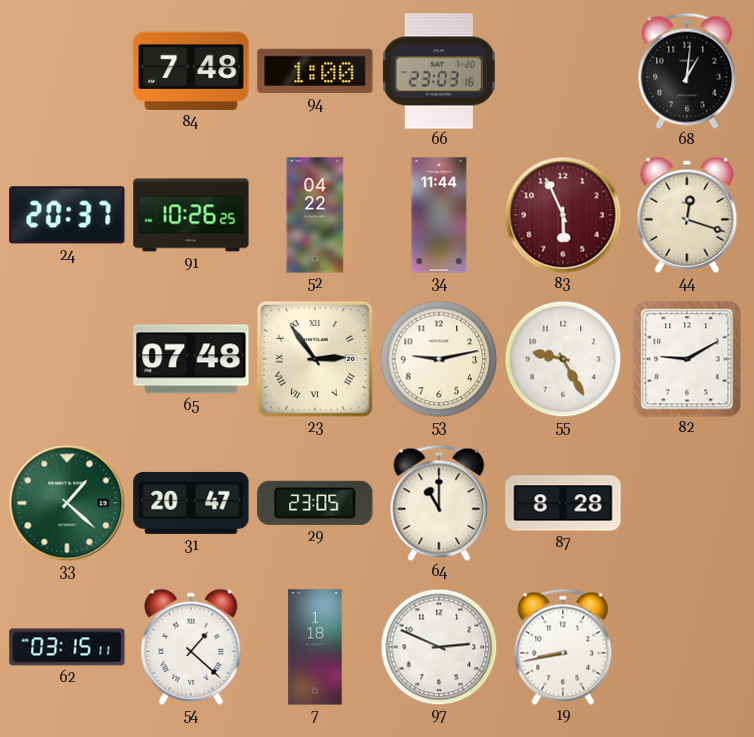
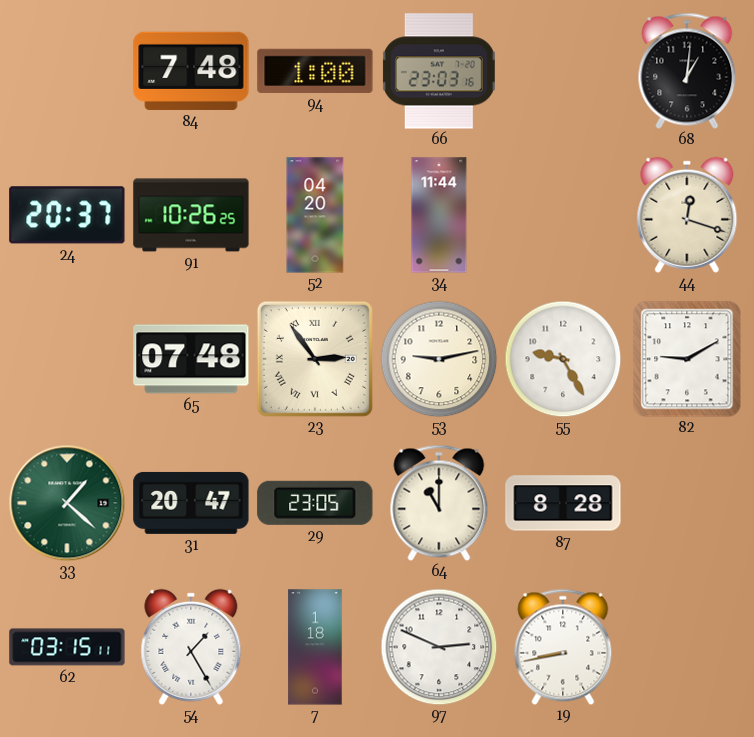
52: 04:22 -> 04:20 (315, 215)
83: 5:56 -> none (563, 215)
54: 1:22 -> 1:25 (191, 647)
